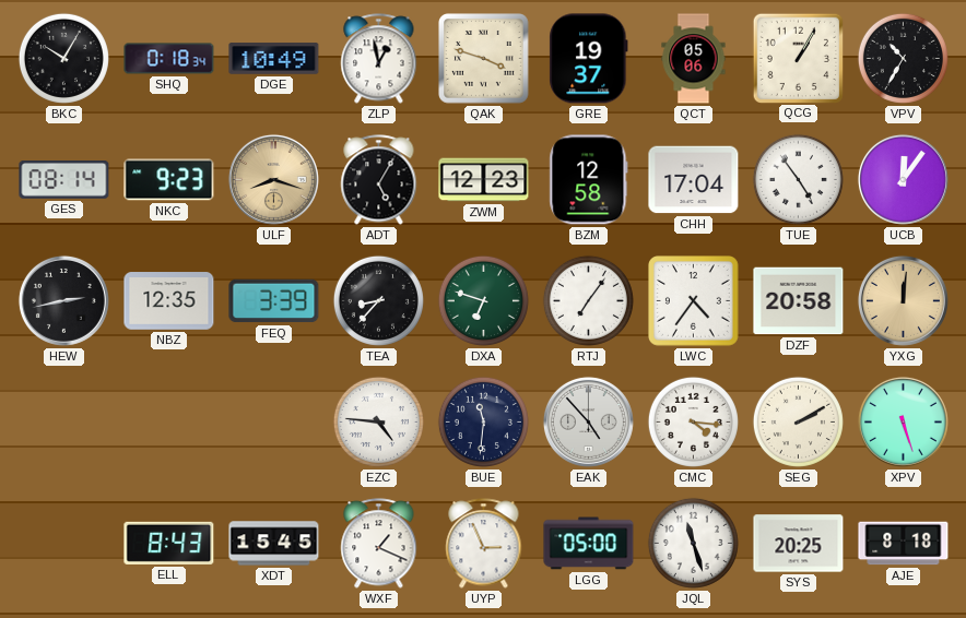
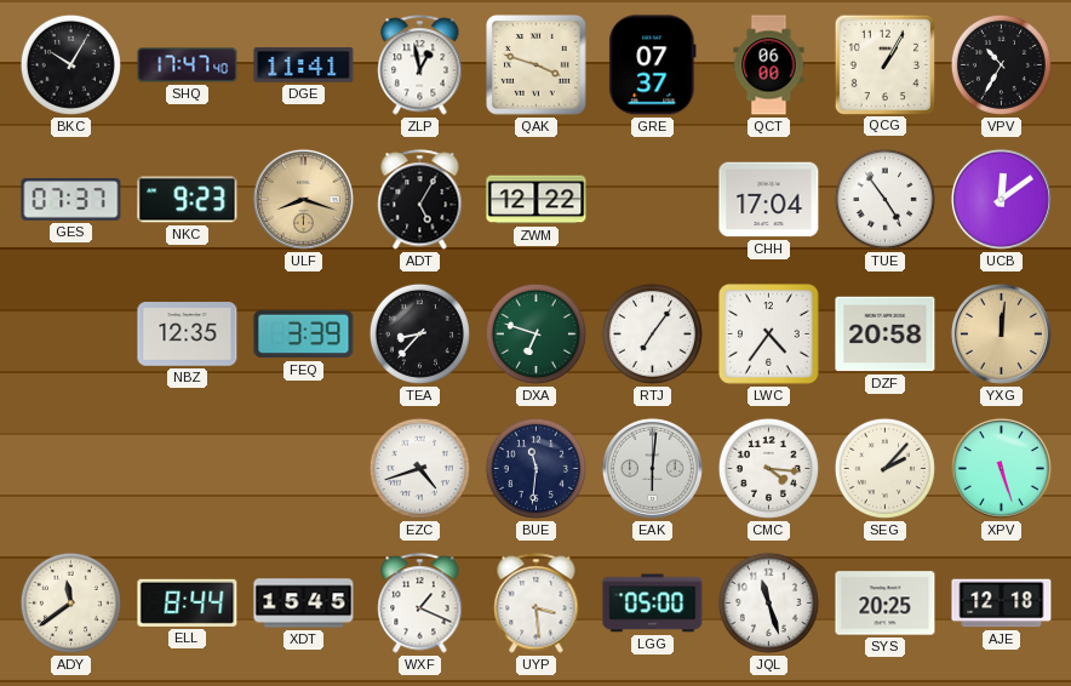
SHQ: 0:18 -> 17:47 (188, 65)
DGE: 10:49 -> 11:41 (304, 65)
GRE: 19:37 -> 07:37 (653, 65)
QCT: 05:06 -> 06:00 (769, 65)
GES: 08:14 -> 07:37 (71, 200)
ZWM: 12:23 -> 12:22 (537, 200)
BZM: 12:58 -> none (589, 180)
UCB: 12:06 -> 12:09 (1001, 199)
HEW: 2:43 -> none (63, 300)
EZC: 4:46 -> 4:42 (419, 468)
EAK: 4:53 -> 6:01 (652, 468)
SEG: 2:10 -> 2:07 (884, 468)
ADY: none -> 11:39 (70, 602)
ELL: 8:43 -> 8:44 (188, 602)
UYP: 2:56 -> 3:29 (537, 604)
AJE: 8:18 -> 12:18 (1002, 604)
